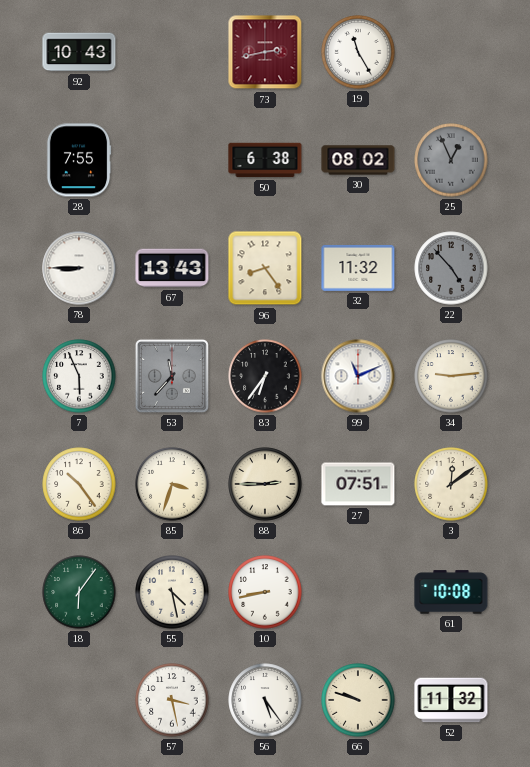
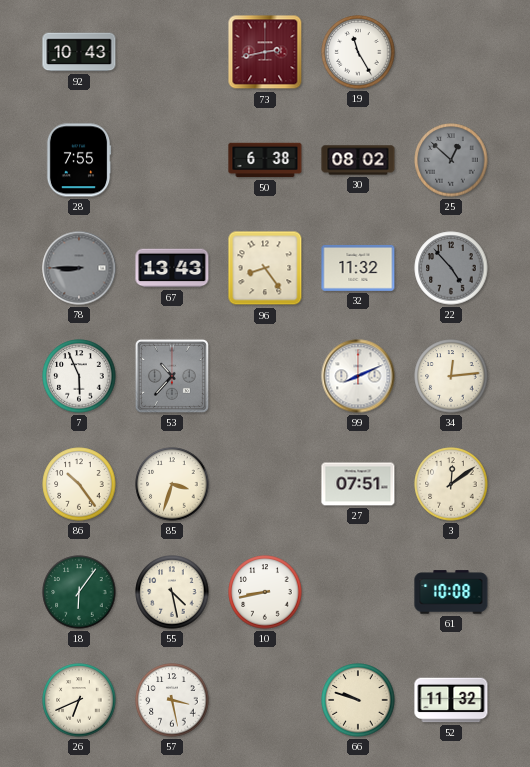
25: 12:56 -> 12:52 (451, 160)
78 dial: white -> grey (79, 268)
53: 11:37 -> 10:37 (172, 376)
83: 6:36 -> none (265, 376)
99: 11:11 -> 8:11 (358, 376)
34: 9:14 -> 12:14 (451, 376)
88: 2:45 -> none (265, 484)
26: none -> 6:41 (79, 700)
56: 5:24 -> none (265, 700)
